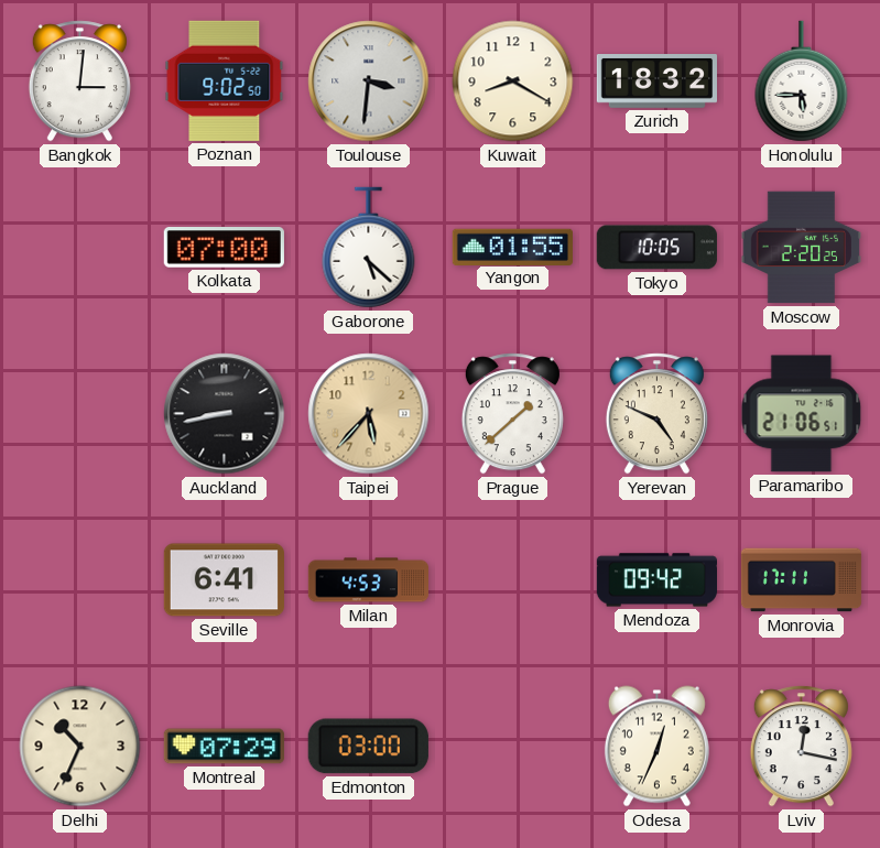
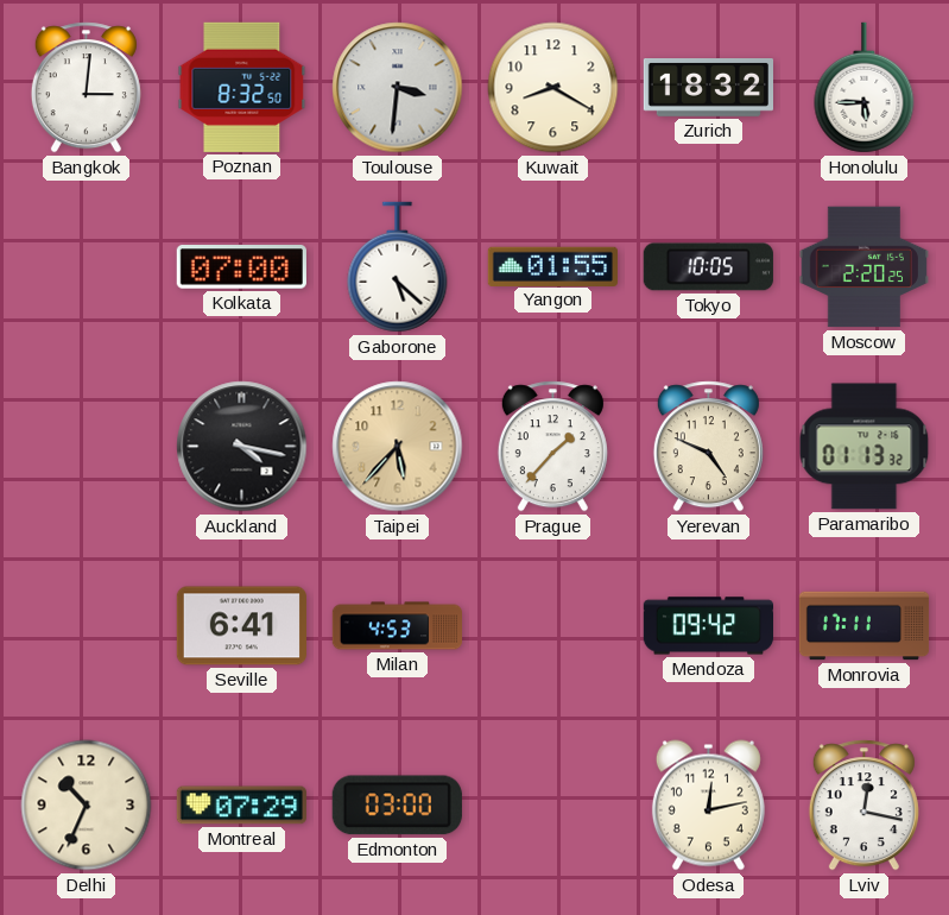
Poznan: 9:02 -> 8:32 (242, 87)
Auckland: 8:43 -> 4:17 (242, 447)
Prague: 1:38 -> 1:37 (552, 447)
Paramaribo: 21:06 -> 01:13 (865, 447)
Odesa: 12:34 -> 12:13 (708, 806)
